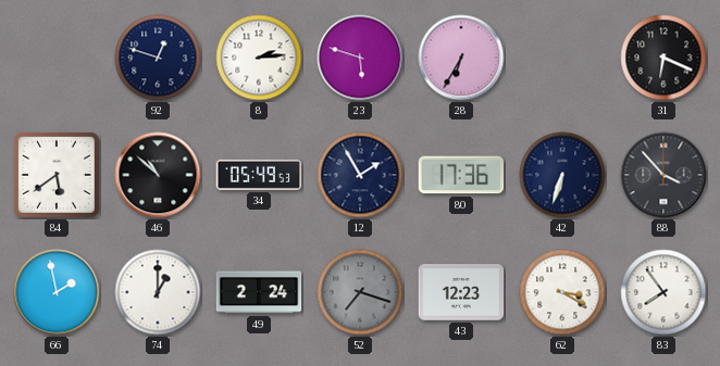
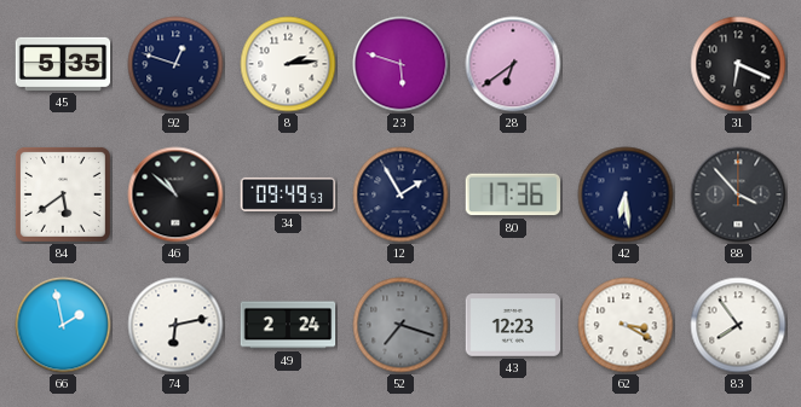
45: none -> 5:35 (63, 64)
28: 6:35 -> 6:39 (513, 64)
34: 05:49 -> 09:49 (288, 194)
42: 6:33 -> 6:29 (626, 194)
74: 1:00 -> 6:13 (175, 325)
